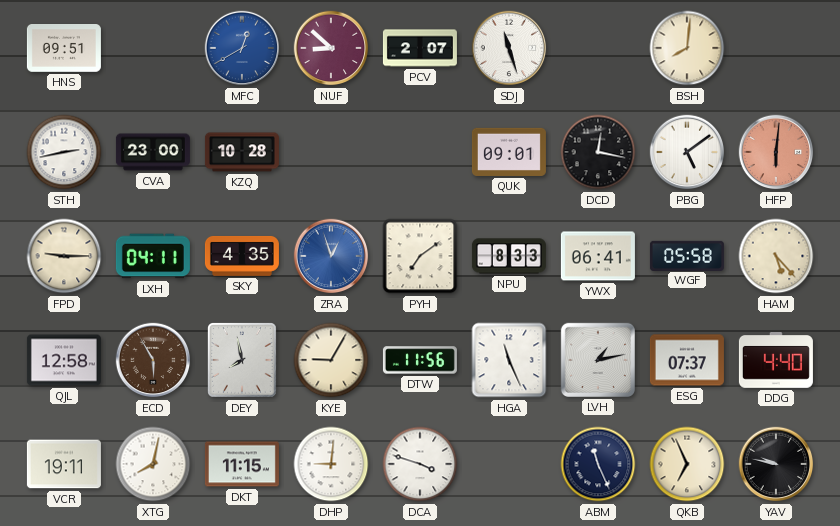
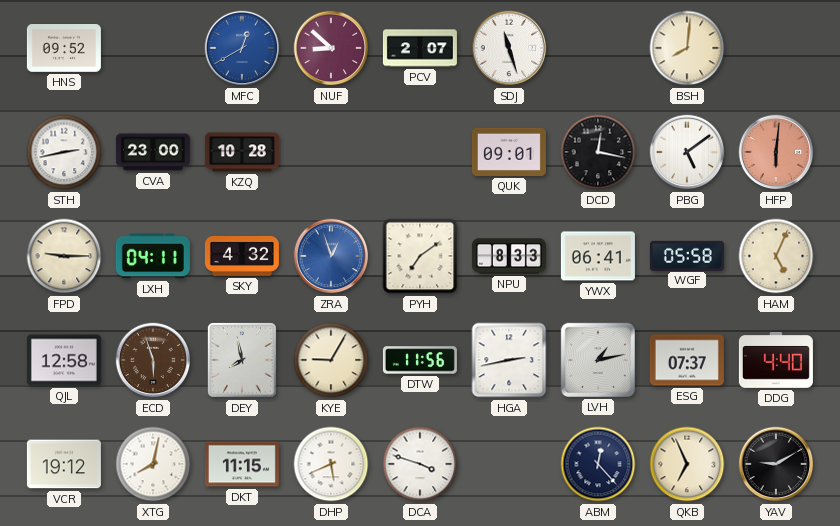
HNS: 09:51 -> 09:52 (64, 49)
SKY: 4:35 -> 4:32 (242, 256)
HAM: 5:23 -> 5:04 (776, 256)
ECD: 5:55 -> 5:57 (153, 360)
HGA: 11:26 -> 2:43 (509, 360)
VCR: 19:11 -> 19:12 (64, 464)
DHP: 9:01 -> 5:41 (331, 464)
ABM: 11:26 -> 12:23 (598, 464)
YAV: 9:47 -> 9:10 (776, 464)
